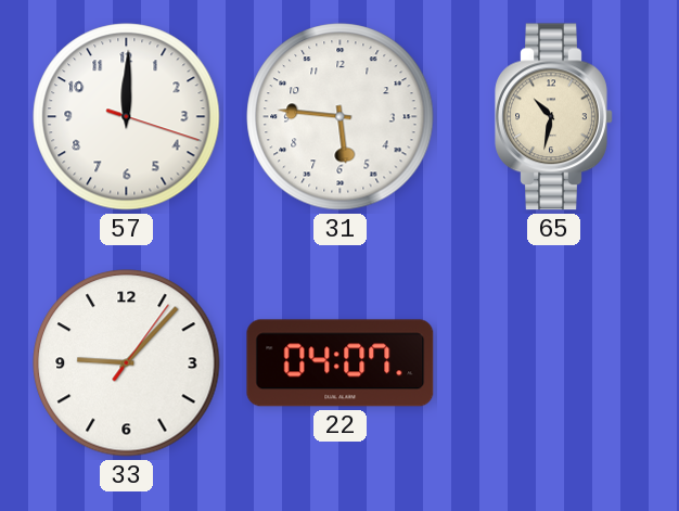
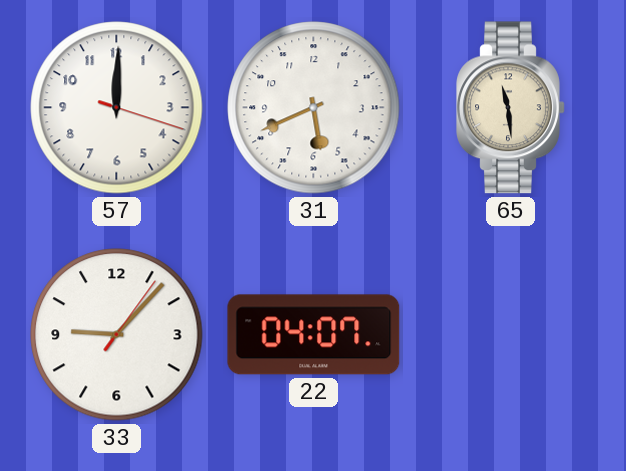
31: 5:46 -> 5:41 (314, 108)
65: 10:32 -> 11:29 (511, 108)
